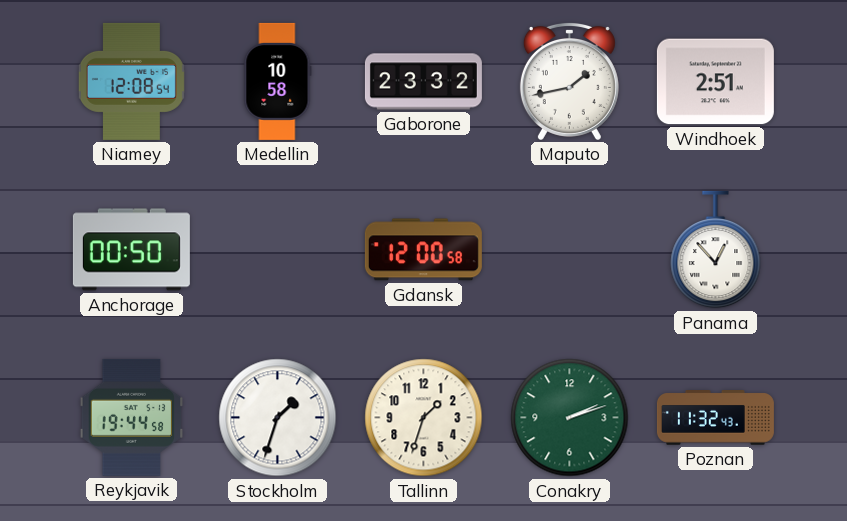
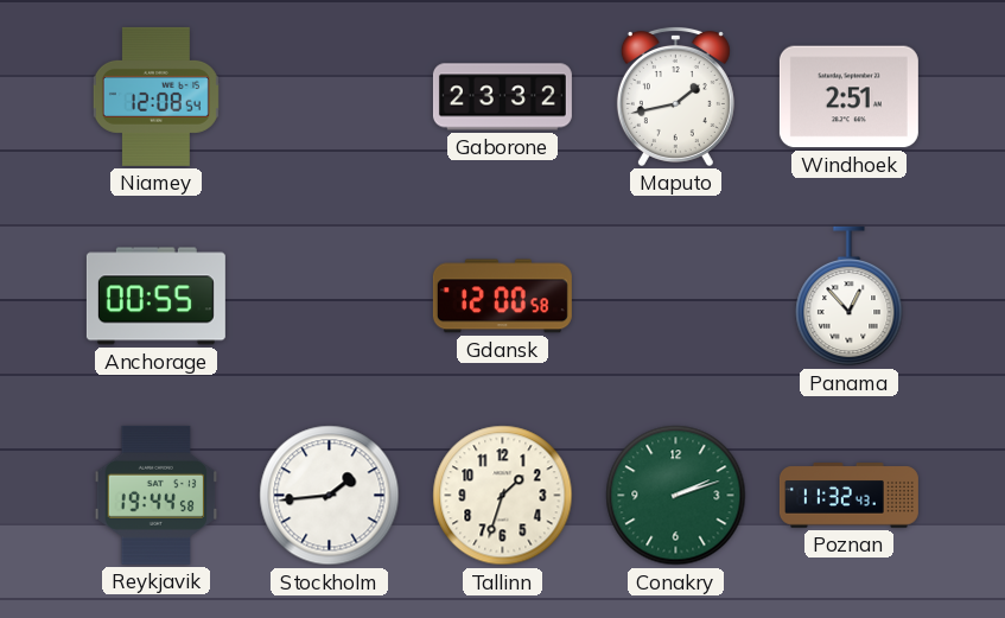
Medellin: 10:58 -> none (278, 81)
Anchorage: 00:50 -> 00:55 (155, 297)
Stockholm: 1:33 -> 1:44 (330, 496)
